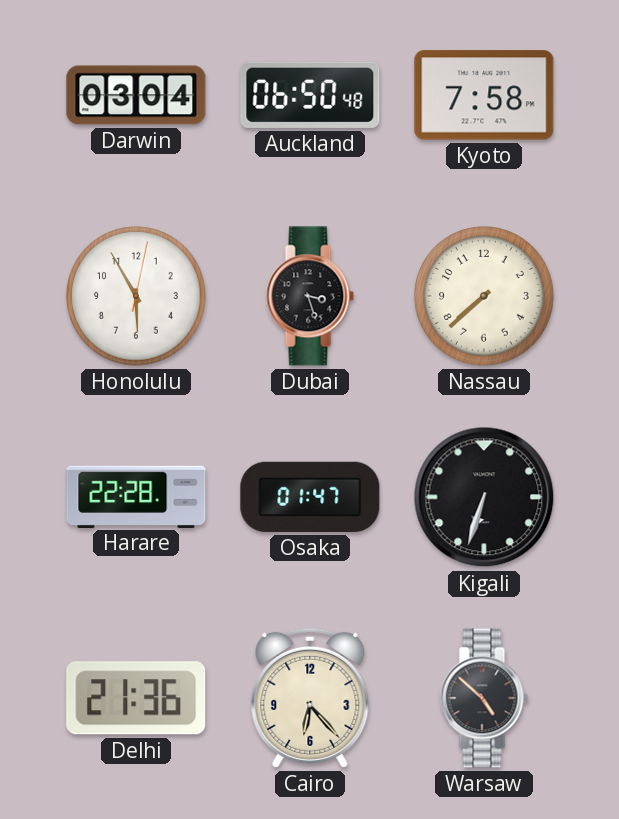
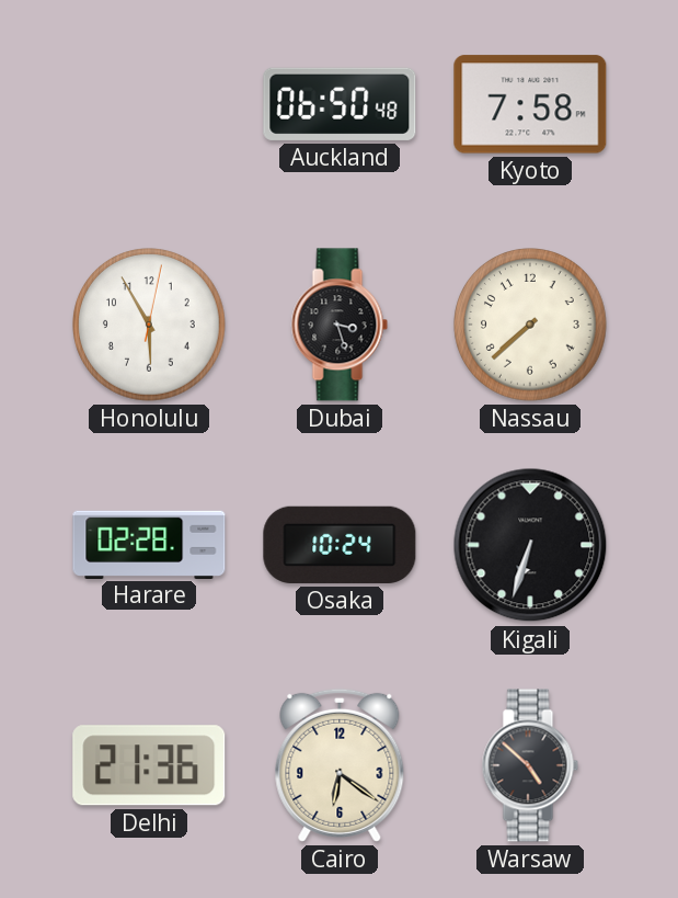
Darwin: 03:04 -> none (136, 95)
Harare: 22:28 -> 02:28 (149, 544)
Osaka: 01:47 -> 10:24 (340, 545)
Cairo: 6:23 -> 6:21 (340, 765)
